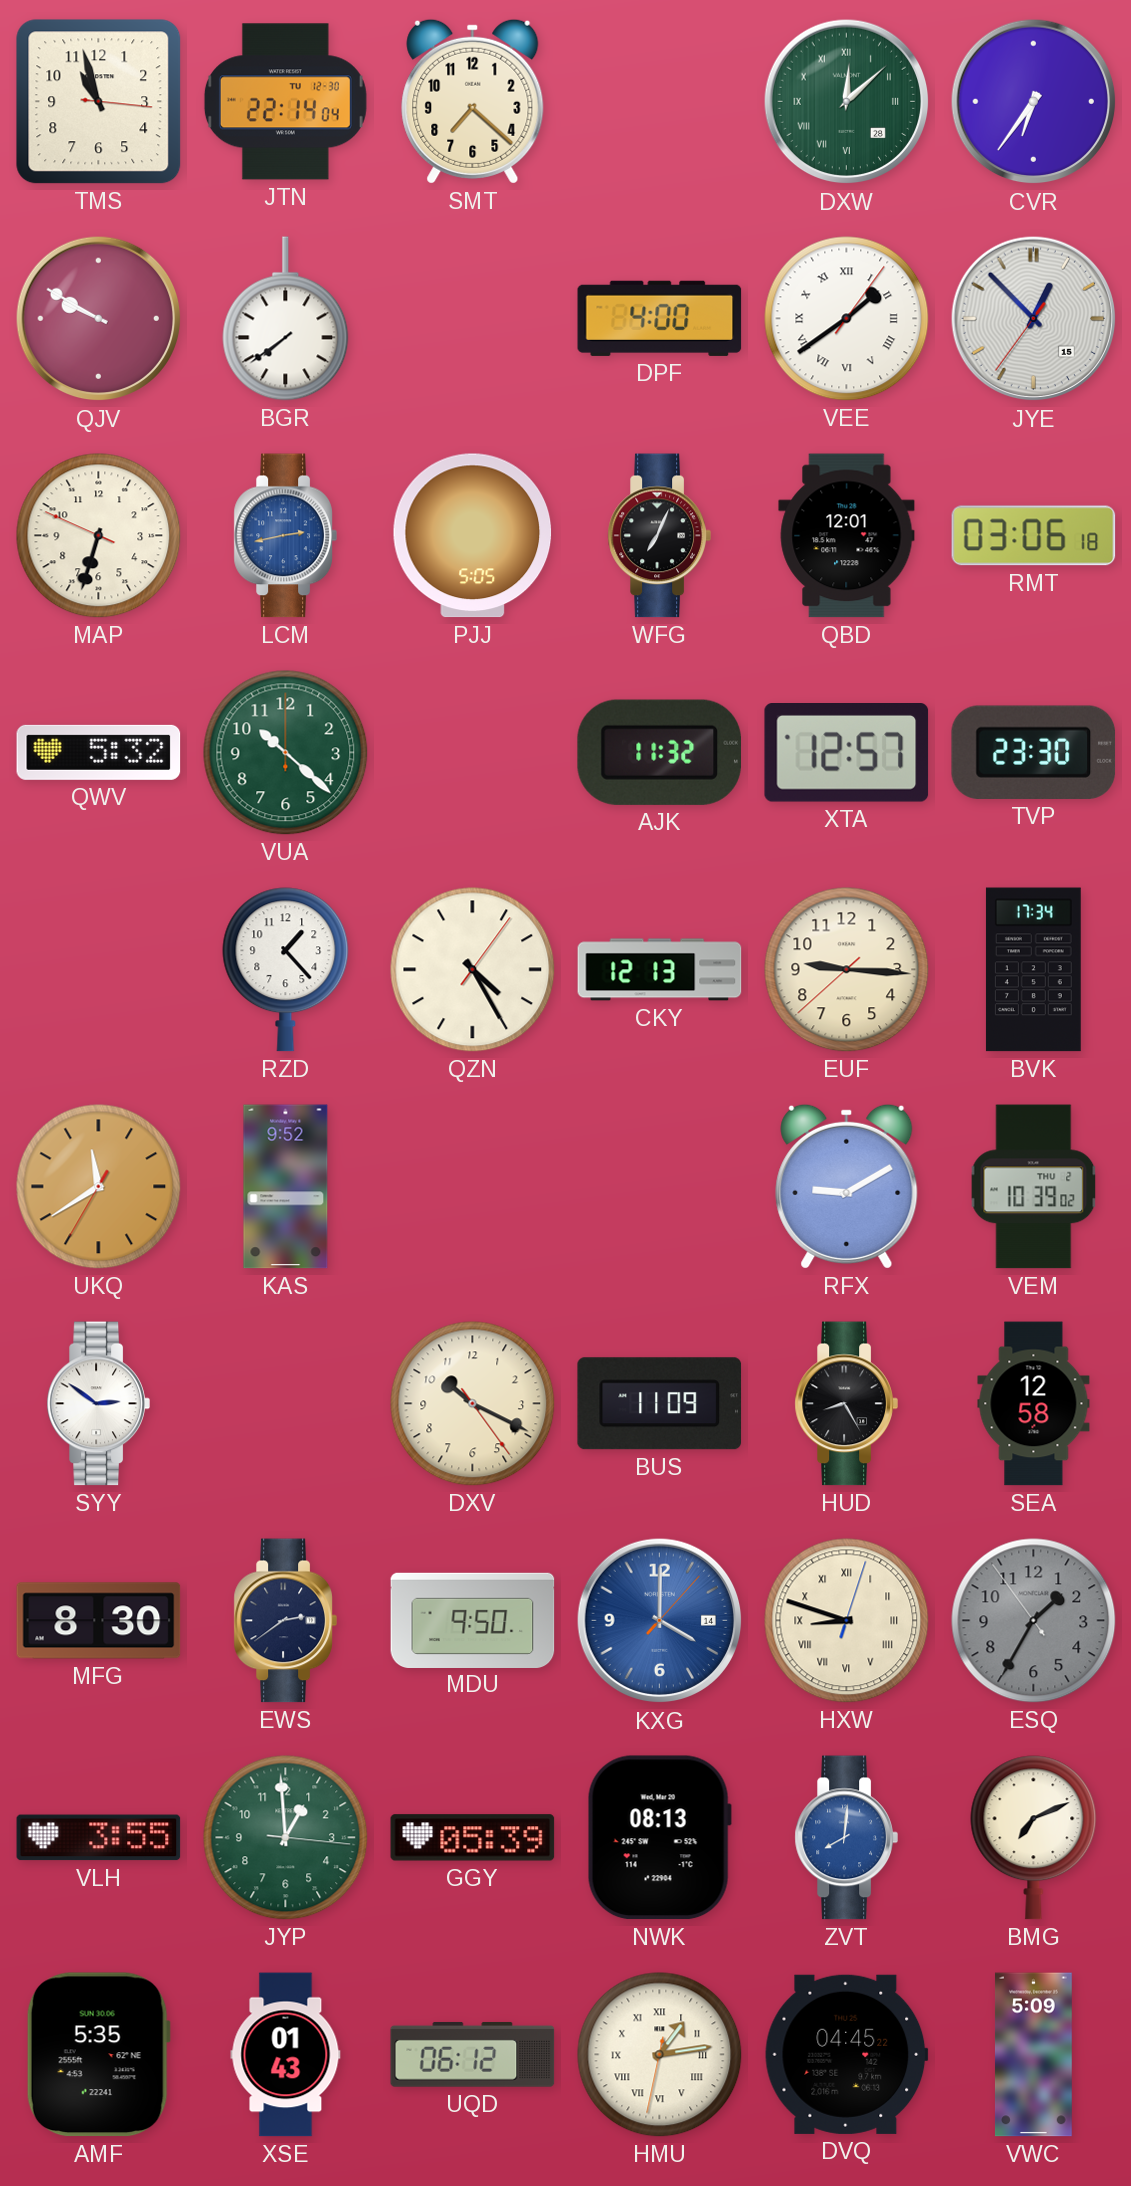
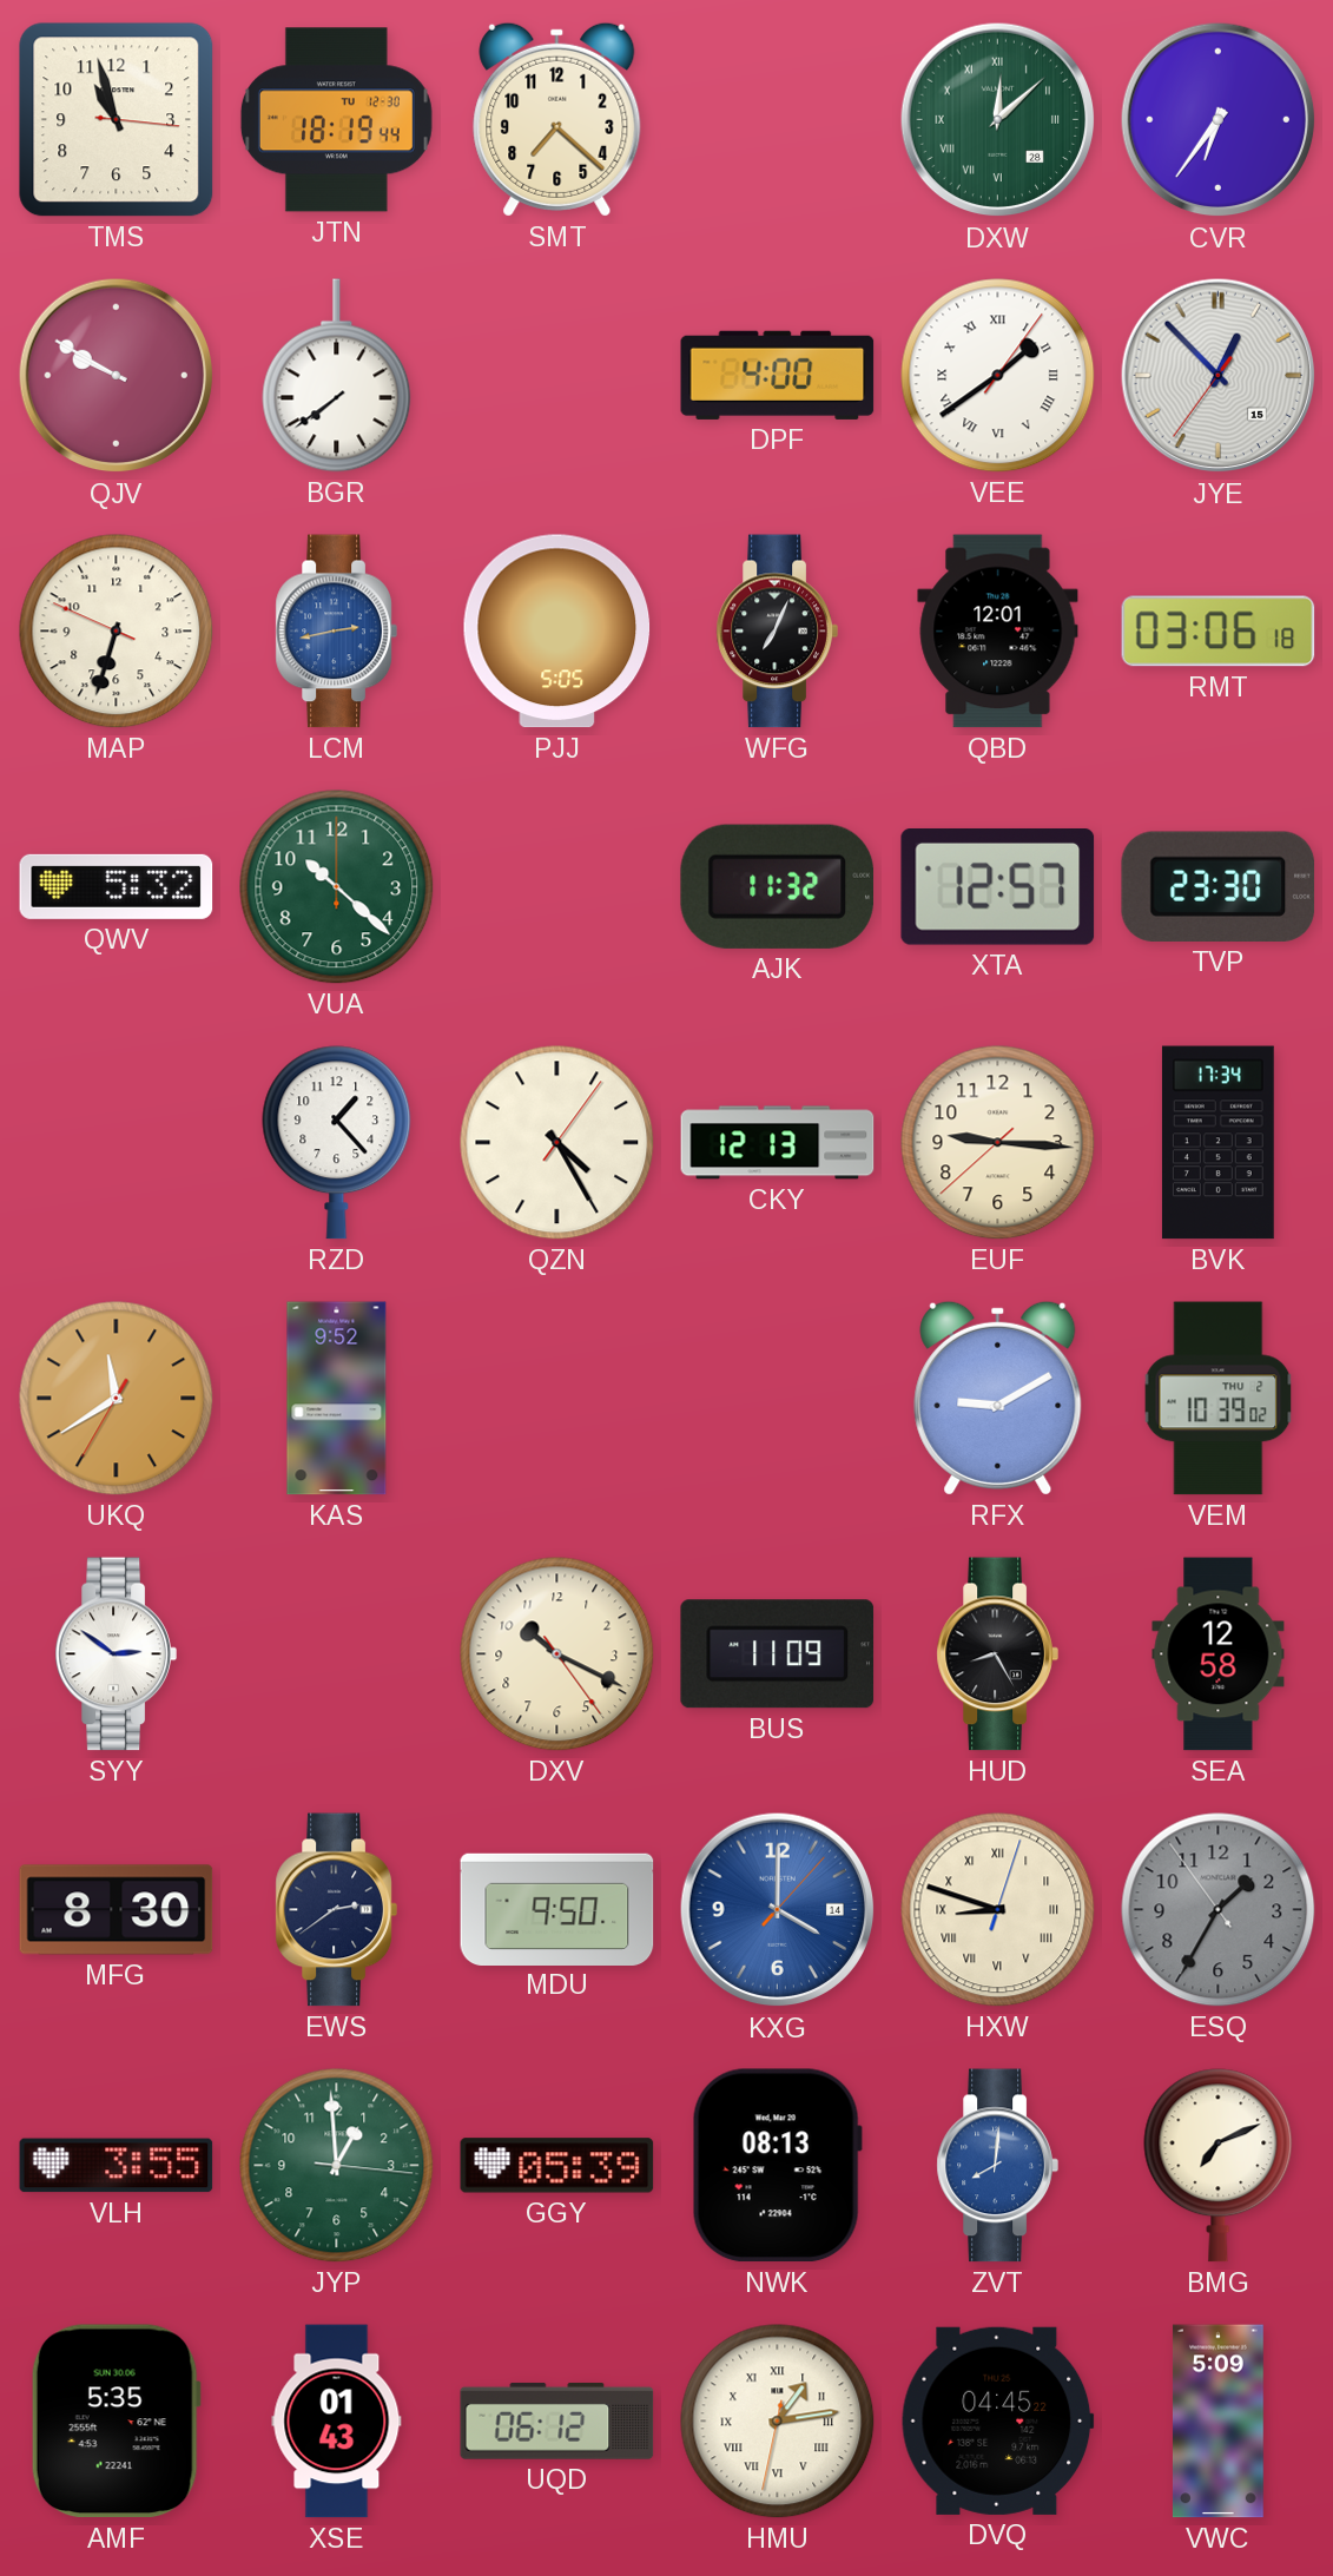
JTN: 22:14 -> 18:19 (336, 120)
